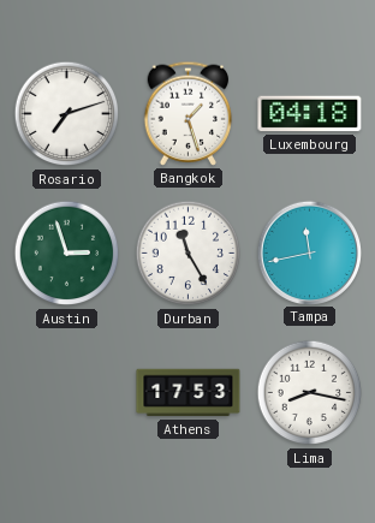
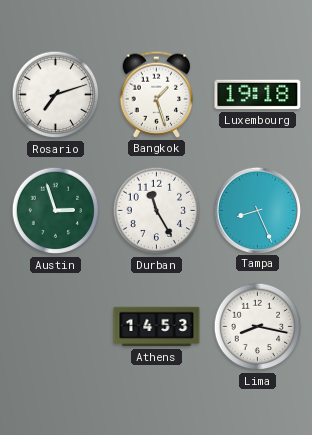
Luxembourg: 04:18 -> 19:18 (258, 95)
Tampa: 11:43 -> 8:26 (257, 210)
Athens: 17:53 -> 14:53 (157, 327)
